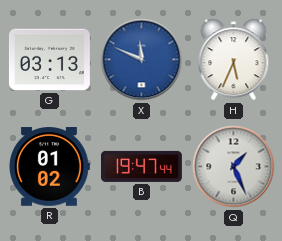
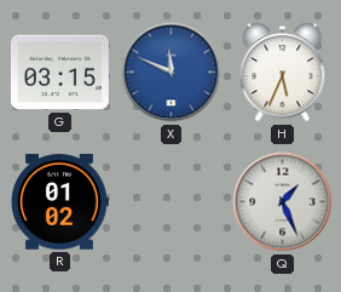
G: 03:13 -> 03:15 (59, 73)
B: 19:47 -> none (141, 166)
